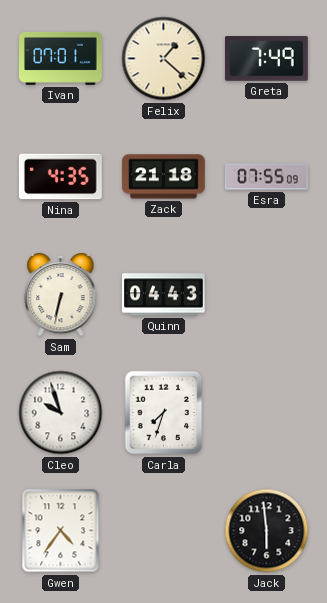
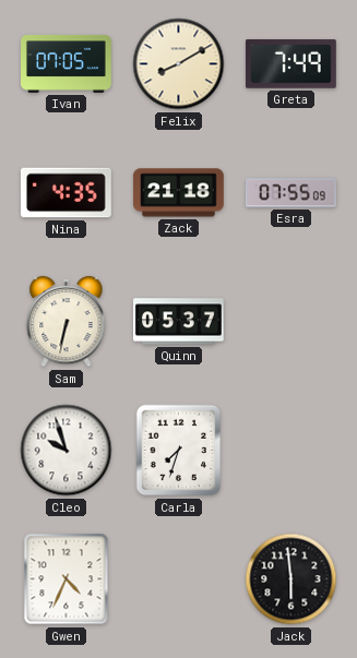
Ivan: 07:01 -> 07:05 (67, 63)
Felix: 1:22 -> 8:10 (179, 64)
Quinn: 04:43 -> 05:37 (179, 322)
Gwen: 4:36 -> 4:34 (67, 579)
